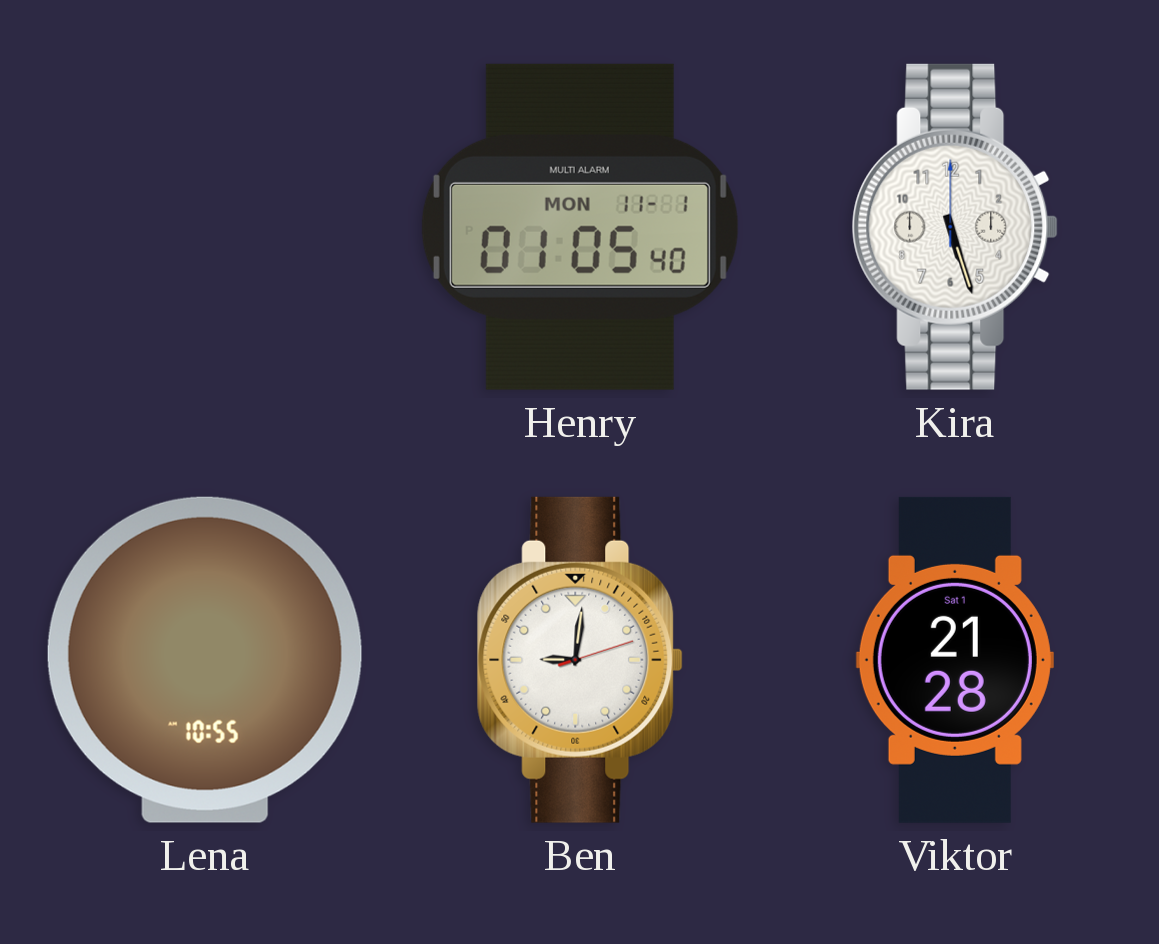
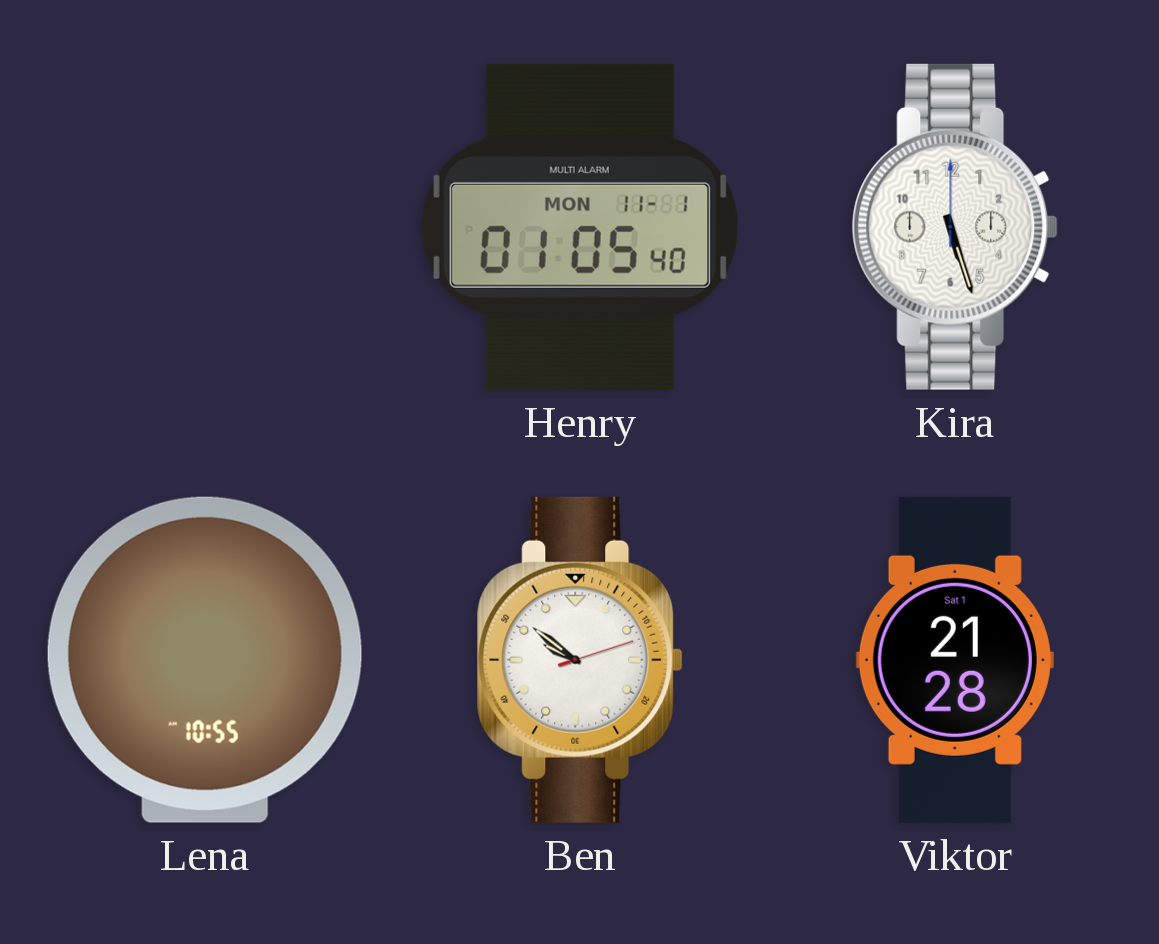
Ben: 9:01 -> 9:51 (580, 660)
